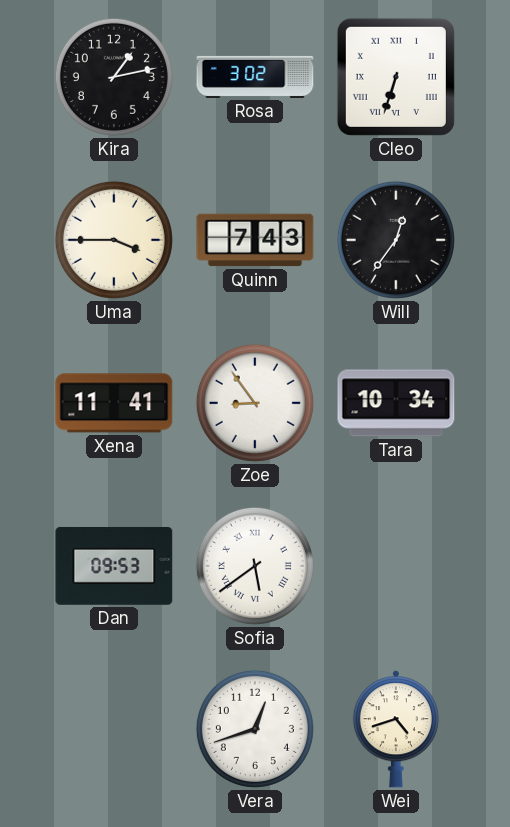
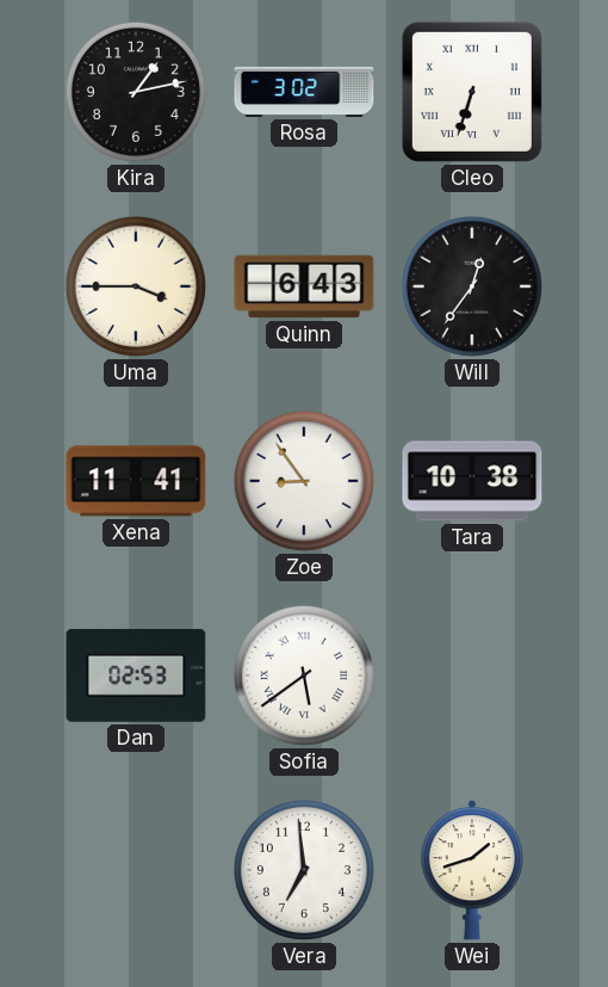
Quinn: 7:43 -> 6:43 (304, 286)
Tara: 10:34 -> 10:38 (472, 481)
Dan: 09:53 -> 02:53 (136, 676)
Vera: 12:42 -> 6:59 (304, 870)
Wei: 4:42 -> 1:42 (472, 870)
